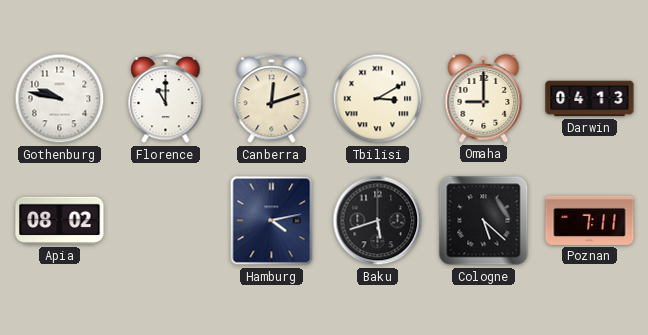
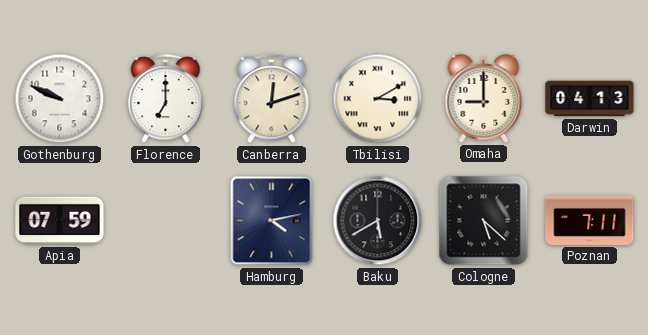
Gothenburg: 9:47 -> 9:49 (60, 99)
Florence: 11:00 -> 7:00 (166, 99)
Apia: 08:02 -> 07:59 (60, 221)
Baku: 5:42 -> 5:40 (378, 221)
